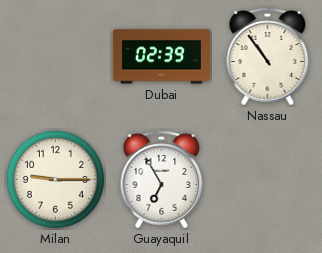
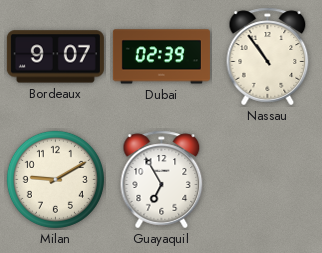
Bordeaux: none -> 9:07 (55, 57)
Milan: 9:15 -> 9:10 (55, 179)
